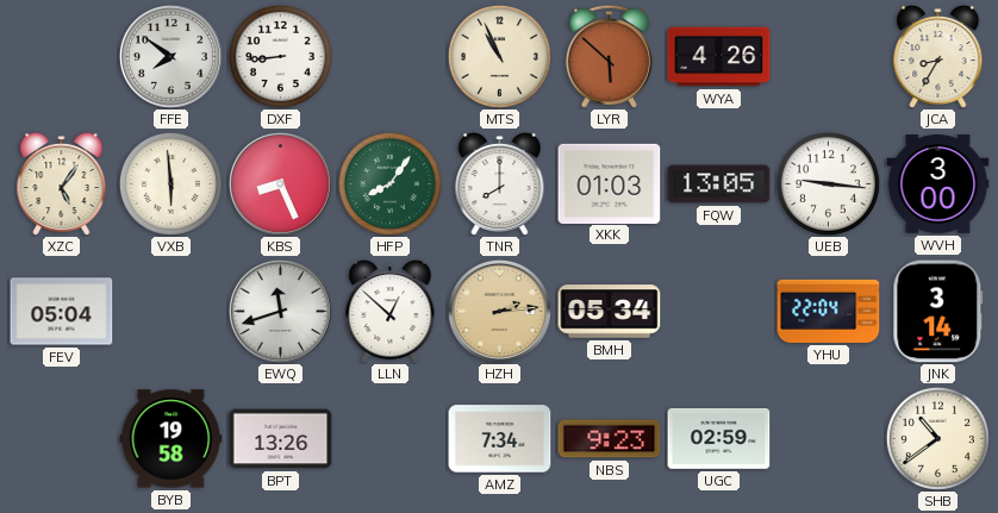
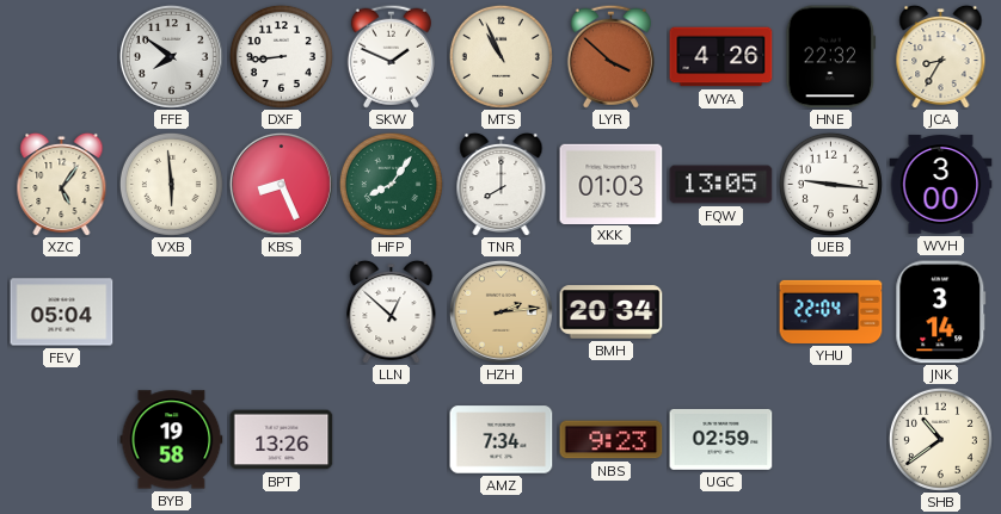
SKW: none -> 1:49 (391, 56)
LYR: 5:52 -> 3:52 (610, 56)
HNE: none -> 22:32 (831, 57)
EWQ: 11:42 -> none (280, 311)
BMH: 05:34 -> 20:34 (612, 312)
